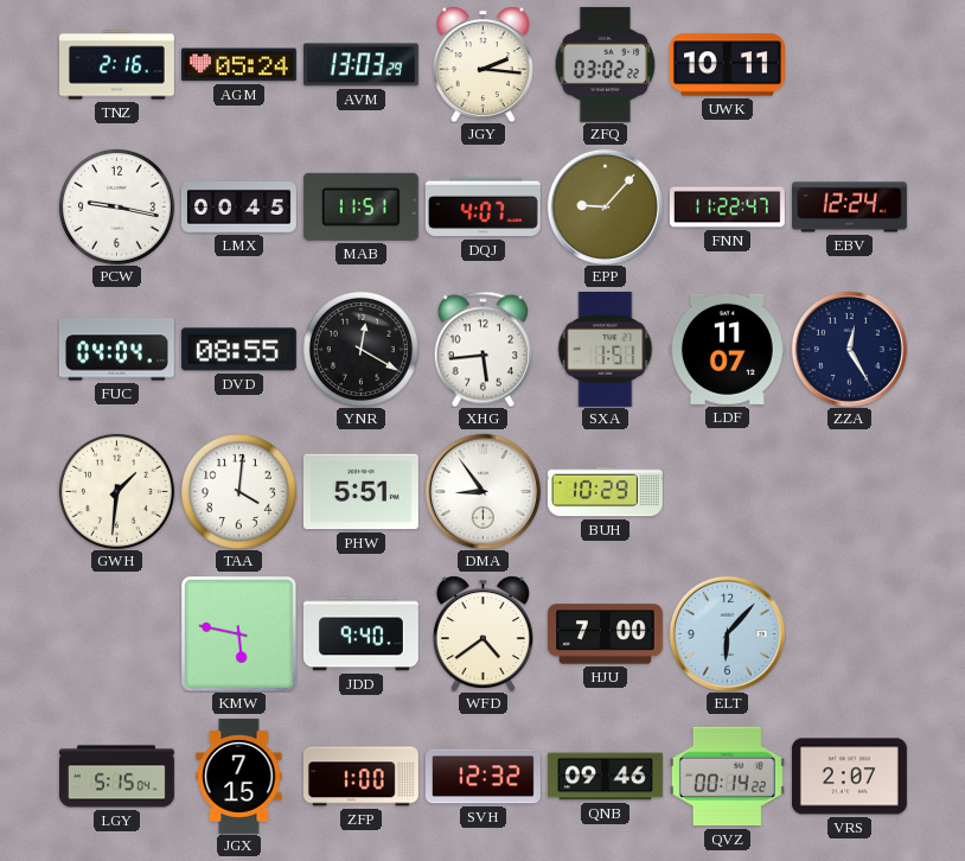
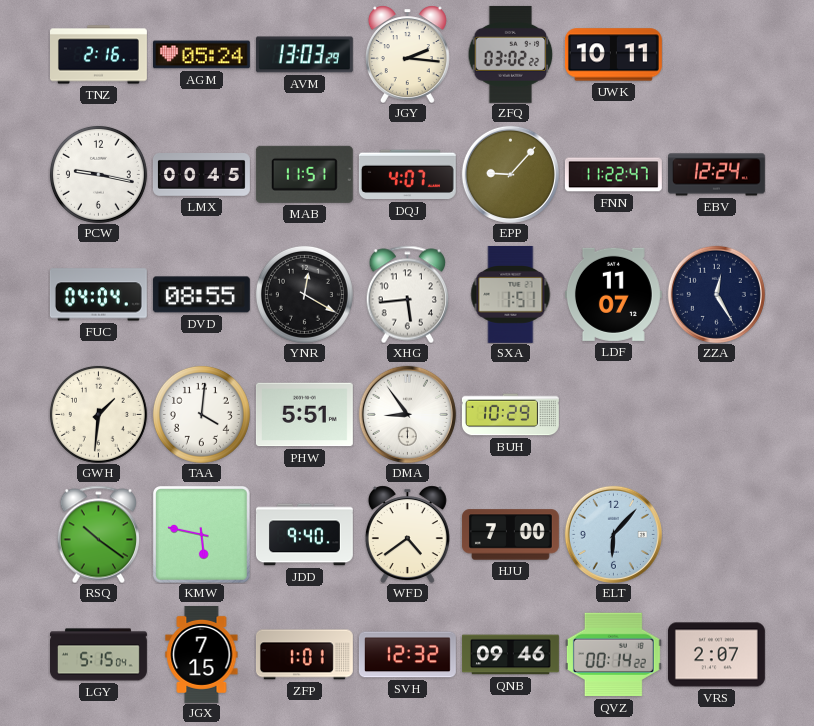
RSQ: none -> 10:21 (98, 534)
ZFP: 1:00 -> 1:01 (304, 655)
